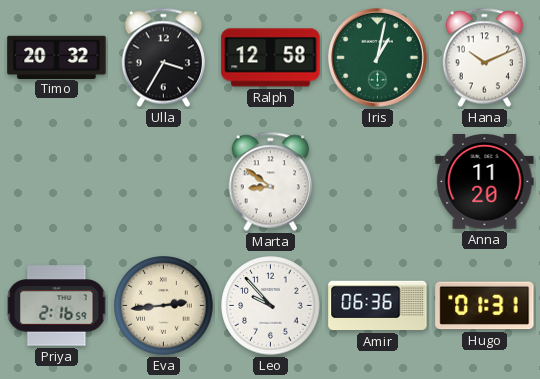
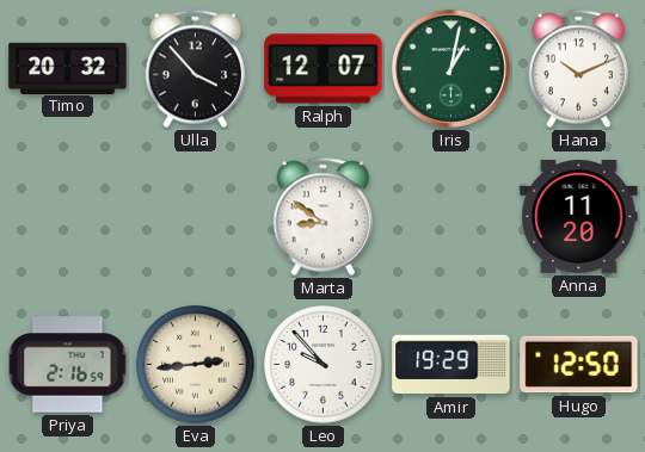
Ulla: 3:35 -> 3:53 (196, 69)
Ralph: 12:58 -> 12:07 (324, 69)
Amir: 06:36 -> 19:29 (451, 365)
Hugo: 01:31 -> 12:50 (579, 365)
